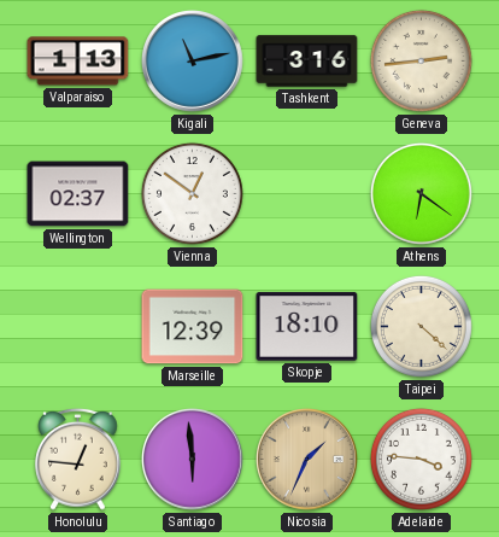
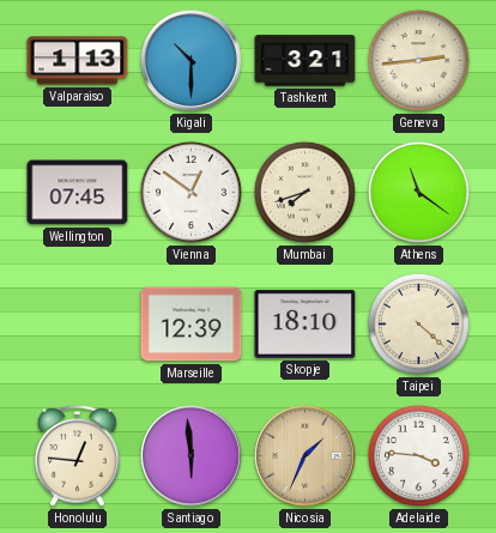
Kigali: 11:13 -> 10:30 (192, 61)
Tashkent: 3:16 -> 3:21 (306, 61)
Wellington: 02:37 -> 07:45 (78, 193)
Mumbai: none -> 7:42 (304, 192)
Athens: 6:21 -> 11:21 (418, 192)
